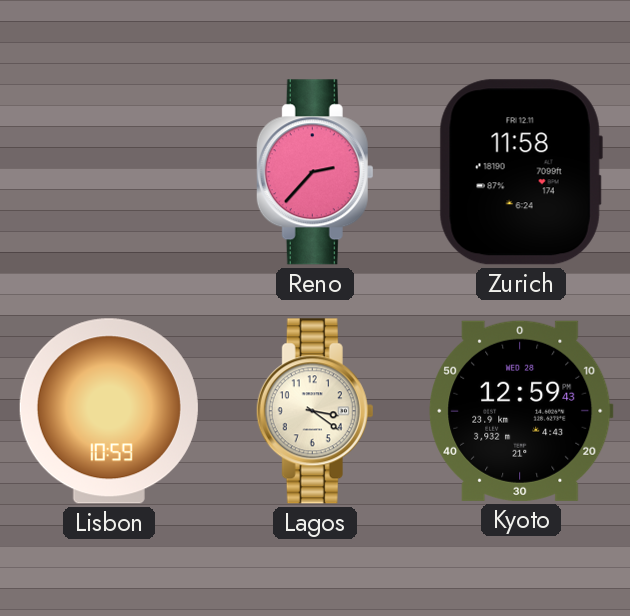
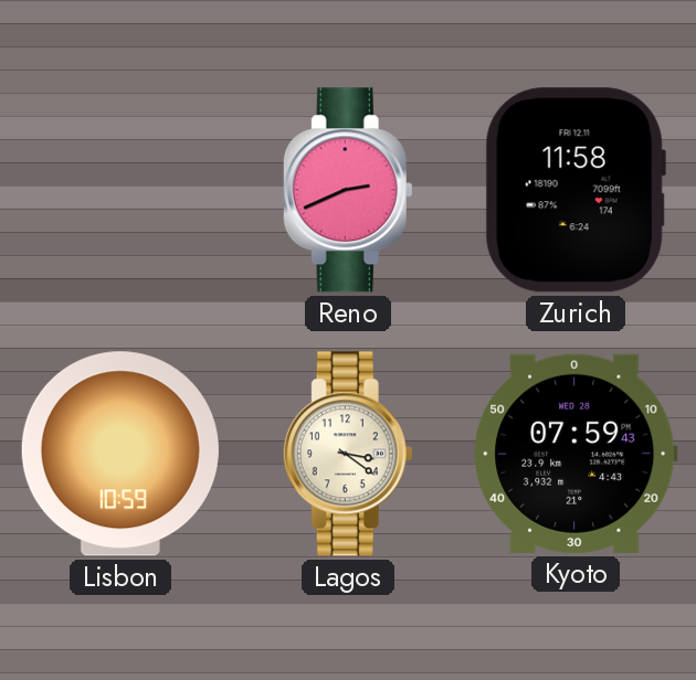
Reno: 2:37 -> 2:41 (348, 190)
Kyoto: 12:59 -> 07:59 (576, 454)
